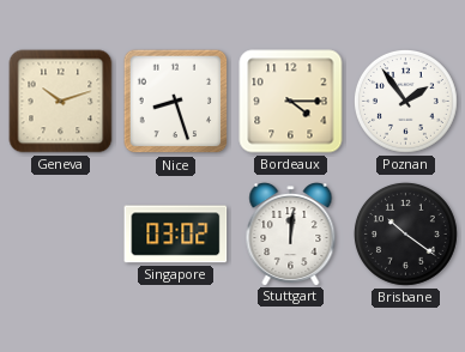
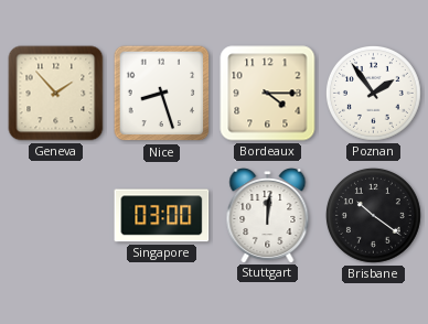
Geneva: 10:12 -> 1:53 (56, 94)
Singapore: 03:02 -> 03:00 (162, 216)
